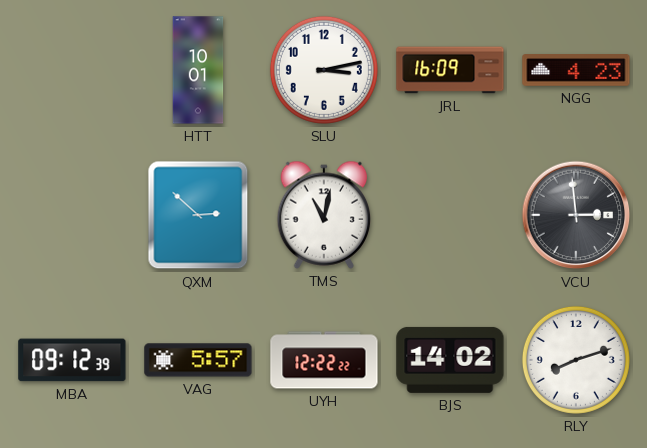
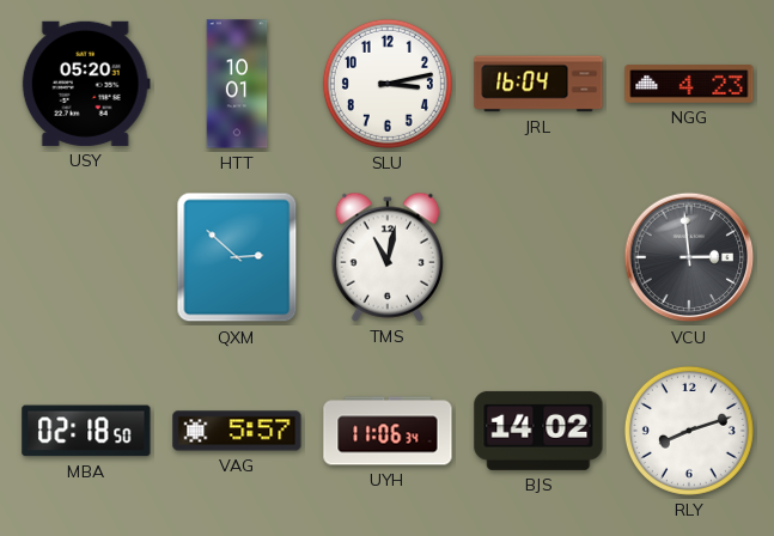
USY: none -> 05:20 (86, 84)
JRL: 16:09 -> 16:04 (538, 84)
MBA: 09:12 -> 02:18 (86, 431)
UYH: 12:22 -> 11:06 (388, 431)
